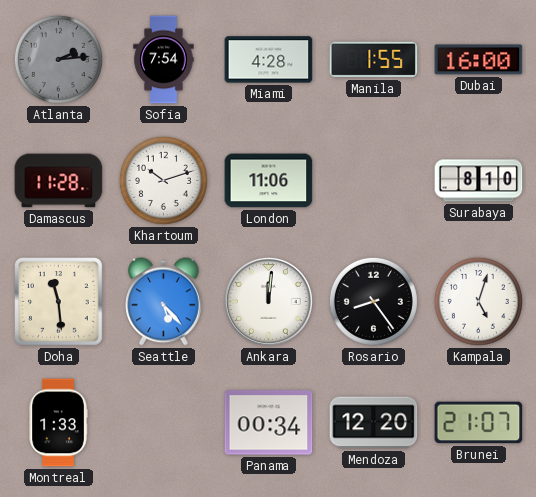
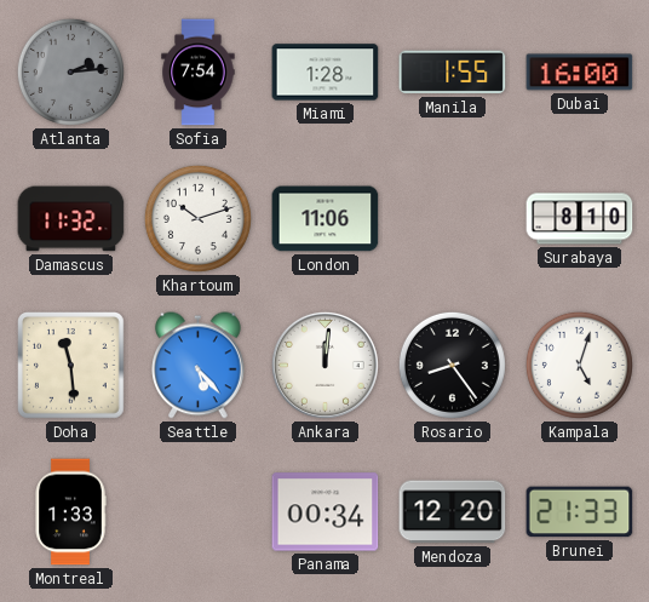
Miami: 4:28 -> 1:28 (326, 73)
Damascus: 11:28 -> 11:32 (71, 219)
Brunei: 21:07 -> 21:33 (580, 512)
